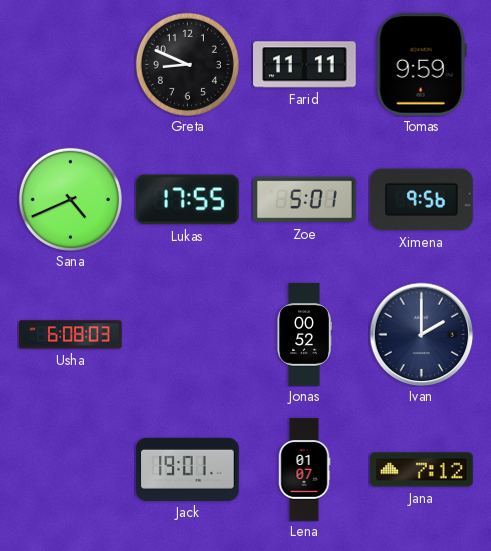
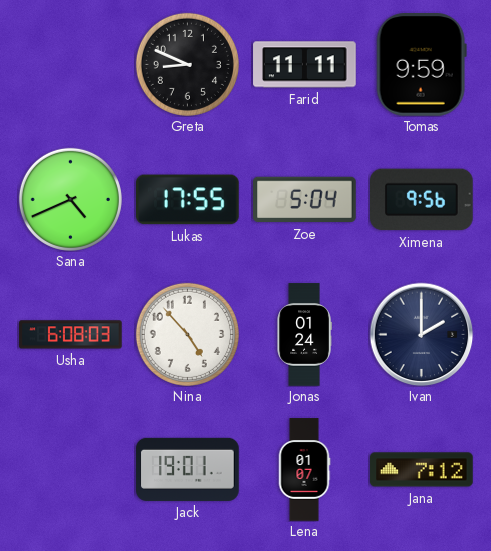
Zoe: 5:01 -> 5:04 (305, 200)
Nina: none -> 4:53 (187, 334)
Jonas: 00:52 -> 01:24 (304, 335)
